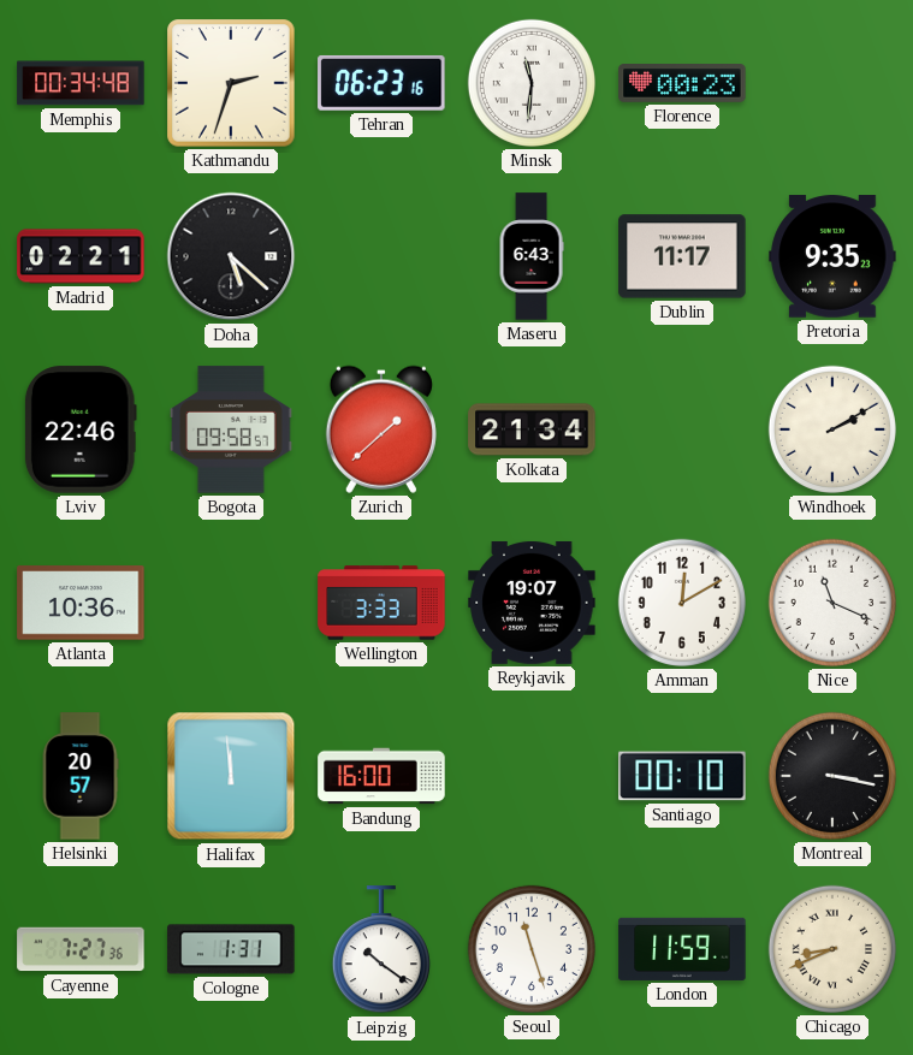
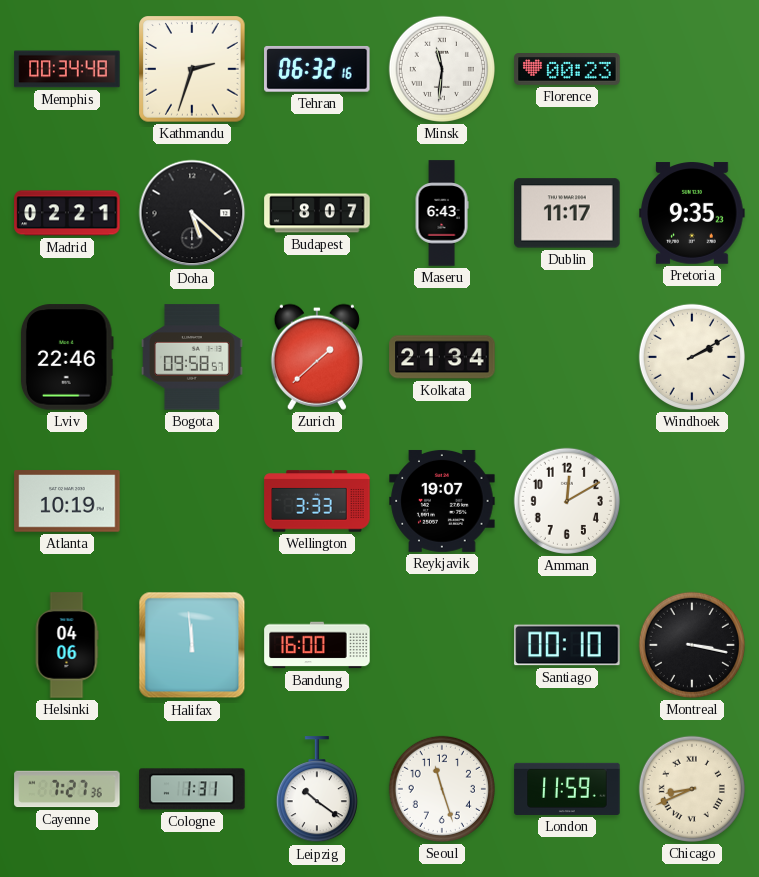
Tehran: 06:23 -> 06:32 (317, 69)
Budapest: none -> 8:07 (317, 213)
Atlanta: 10:36 -> 10:19 (67, 501)
Nice: 11:19 -> none (832, 603)
Helsinki: 20:57 -> 04:06 (67, 645)
